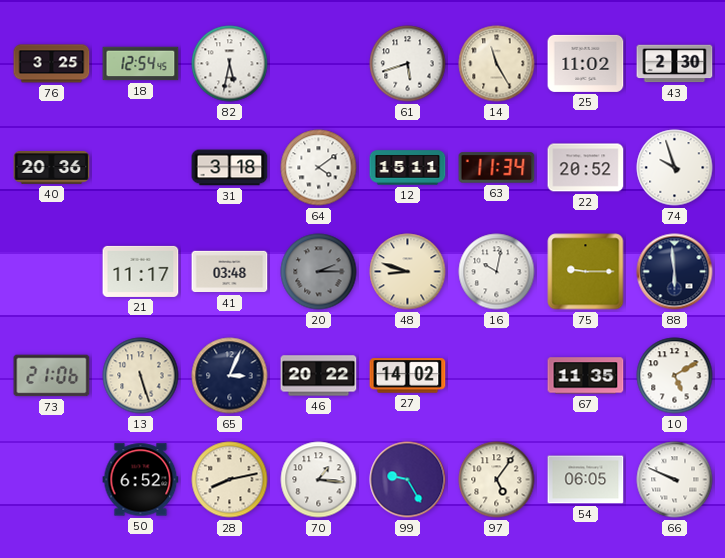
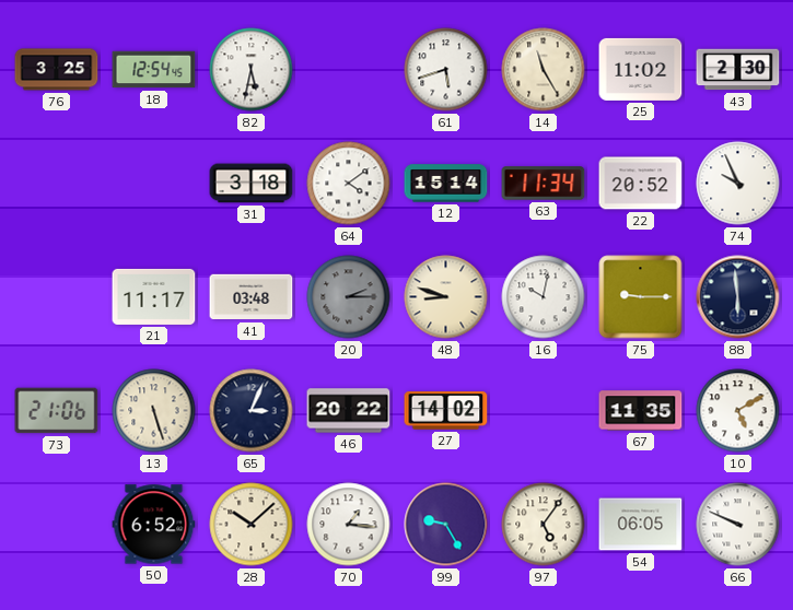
40: 20:36 -> none (52, 168)
12: 15:11 -> 15:14 (446, 184)
74: 9:57 -> 9:56 (738, 184)
28: 8:13 -> 10:08 (252, 525)
